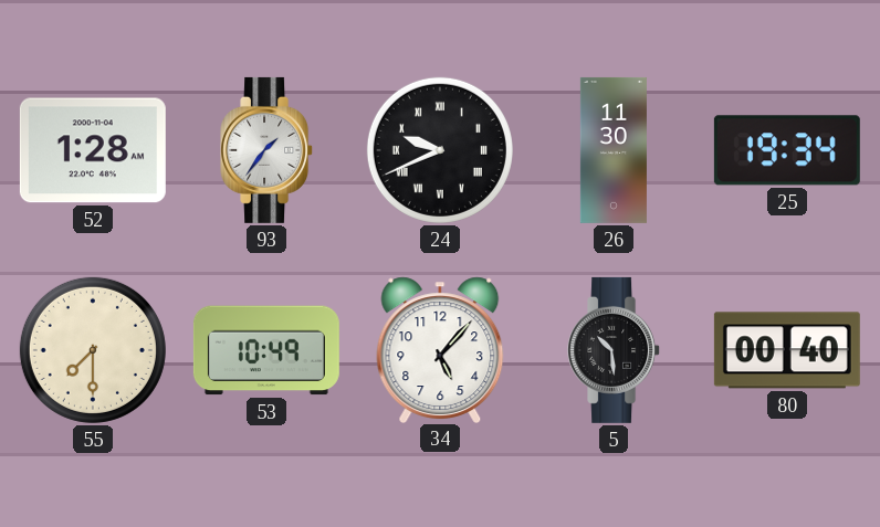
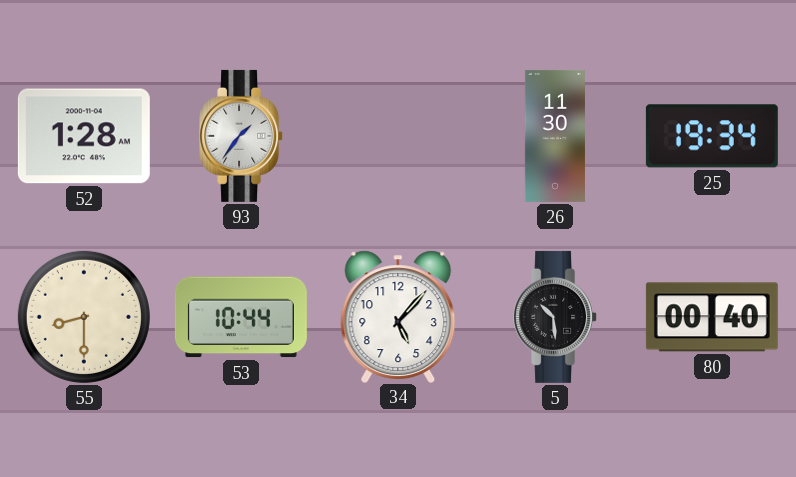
24: 9:41 -> none (440, 150)
55: 7:30 -> 8:30 (84, 317)
53: 10:49 -> 10:44 (241, 317)
